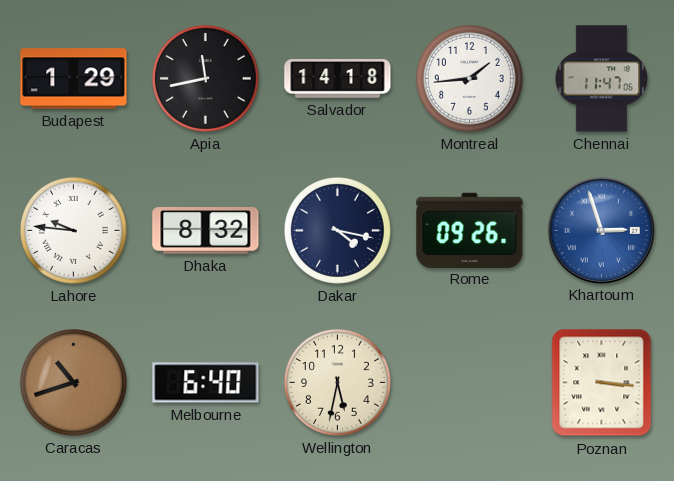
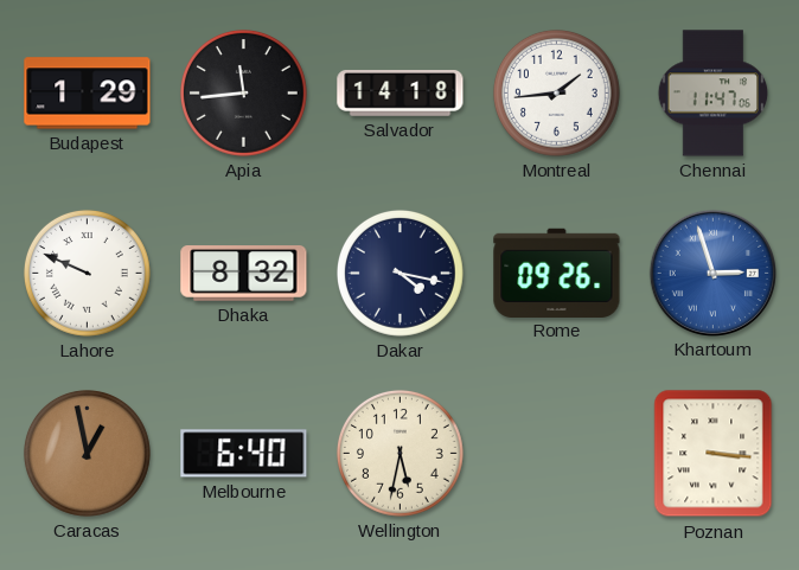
Apia: 11:43 -> 11:44 (243, 92)
Lahore: 9:46 -> 9:49 (87, 273)
Caracas: 10:42 -> 12:58 (87, 453)
